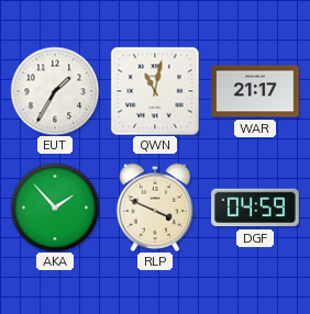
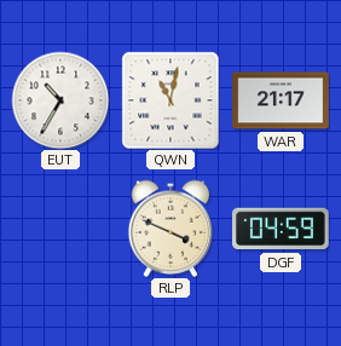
EUT: 1:35 -> 10:35 (60, 100)
AKA: 1:53 -> none (55, 208)
